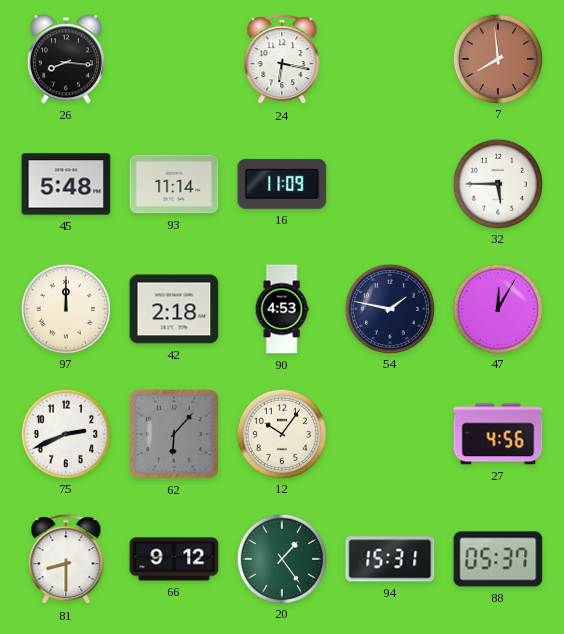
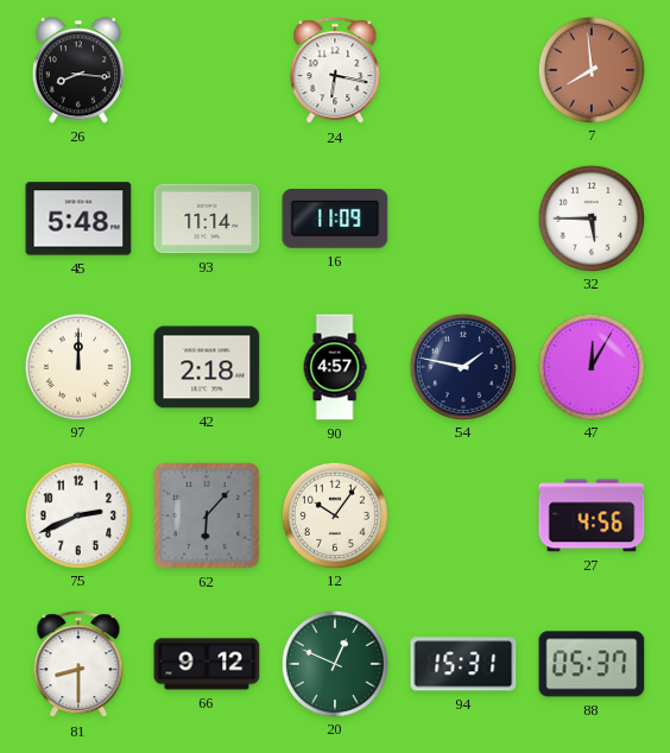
90: 4:53 -> 4:57 (335, 367)
20: 1:24 -> 12:49 (334, 663)
